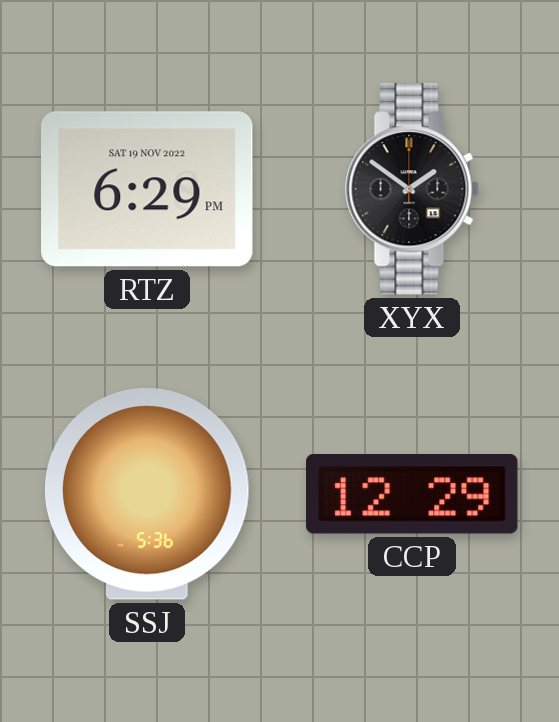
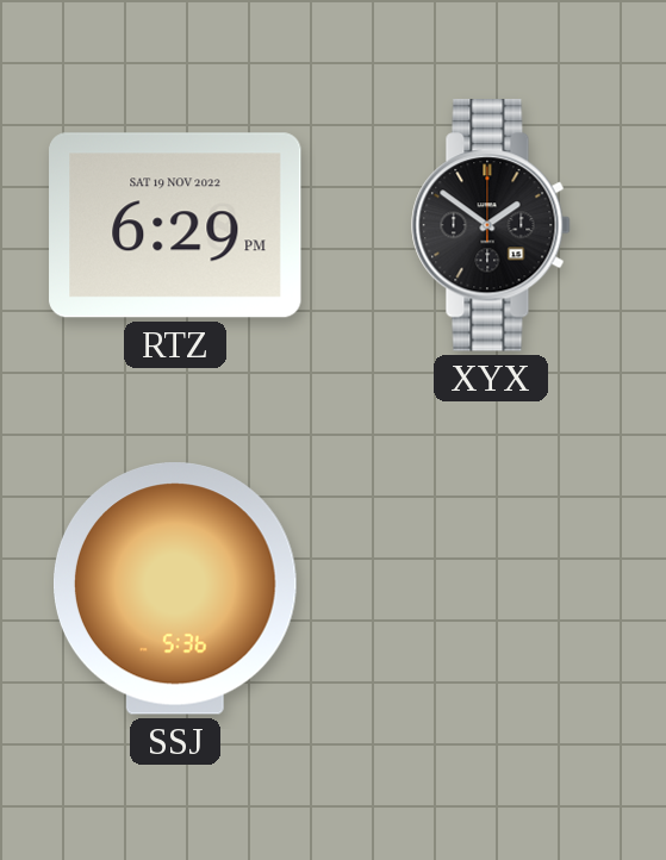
CCP: 12:29 -> none (413, 494)
